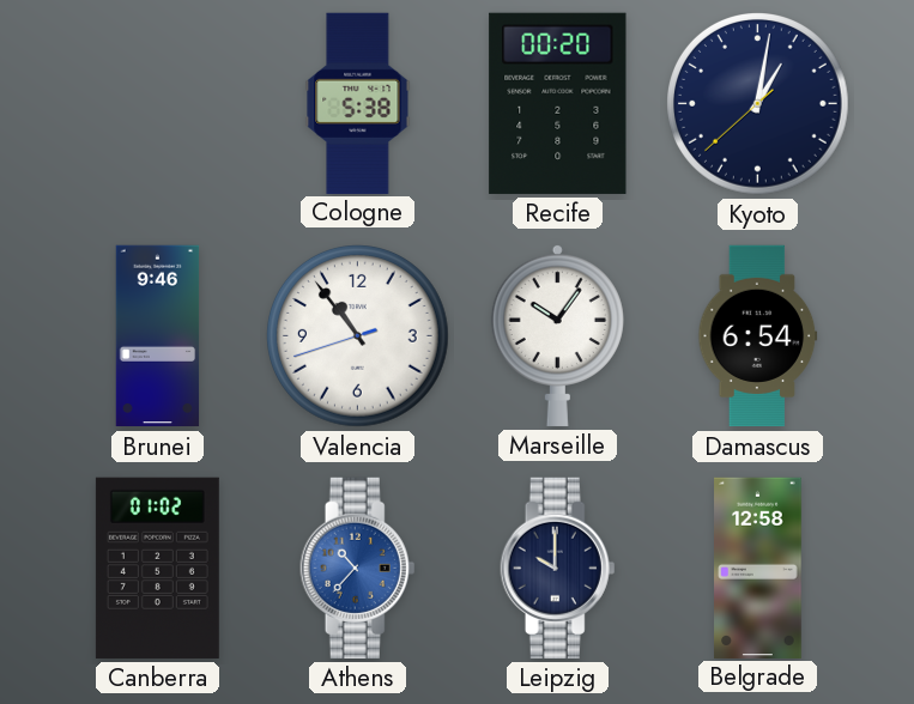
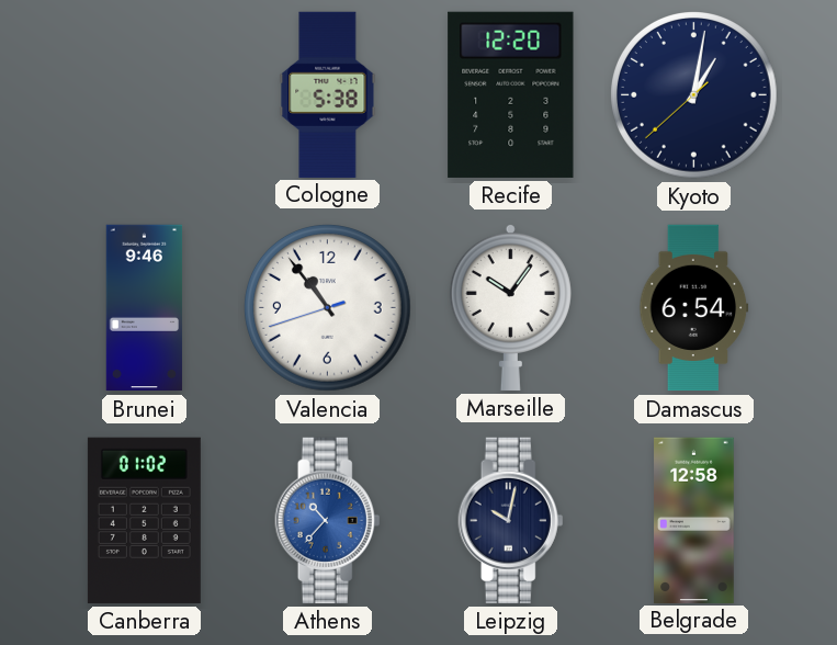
Recife: 00:20 -> 12:20 (511, 94)
Leipzig: 10:00 -> 10:02 (511, 520)
